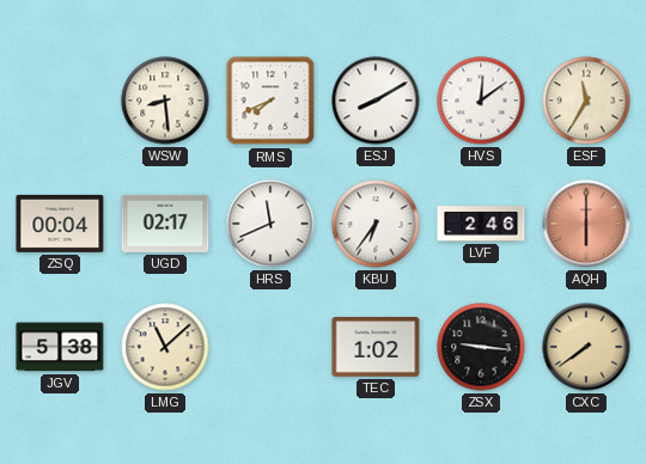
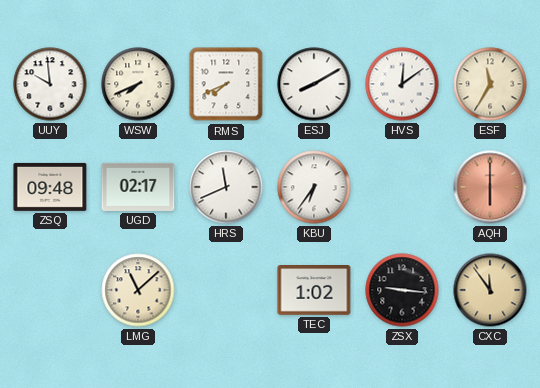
UUY: none -> 9:59 (50, 84)
WSW: 8:29 -> 7:41 (138, 84)
ZSQ: 00:04 -> 09:48 (50, 187)
LVF: 2:46 -> none (481, 224)
JGV: 5:38 -> none (60, 347)
CXC: 7:39 -> 11:54 (490, 290)
